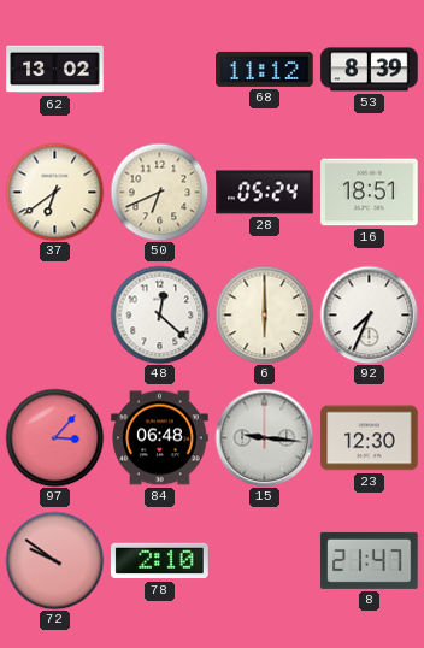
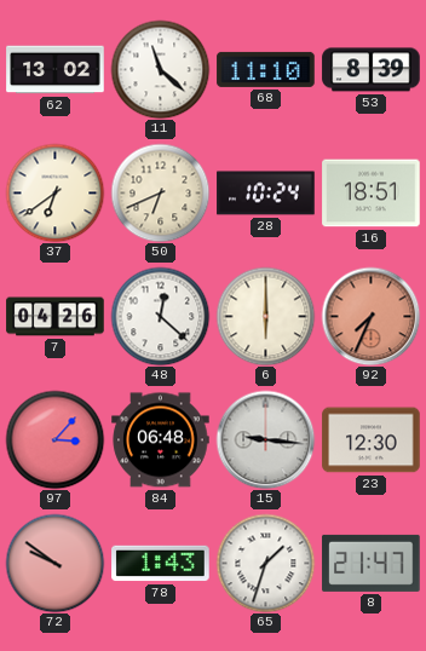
11: none -> 11:22 (160, 69)
68: 11:12 -> 11:10 (266, 69)
28: 05:24 -> 10:24 (266, 194)
7: none -> 04:26 (56, 317)
92 dial: white -> salmon (370, 316)
78: 2:10 -> 1:43 (161, 564)
65: none -> 1:33 (265, 563)
